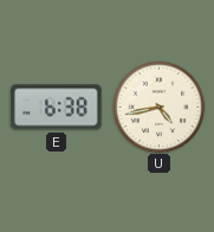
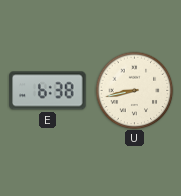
U: 4:43 -> 8:43 (134, 90)
